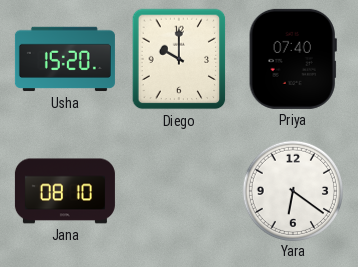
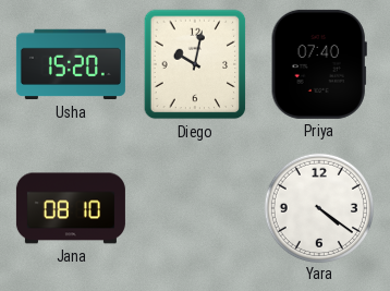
Diego: 10:00 -> 10:02 (195, 64)
Yara: 6:21 -> 4:21 (318, 207)
